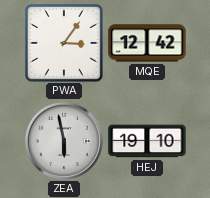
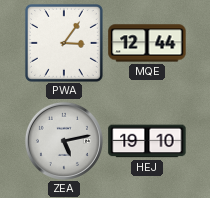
MQE: 12:42 -> 12:44 (147, 43)
ZEA: 5:58 -> 5:13 (64, 141)
